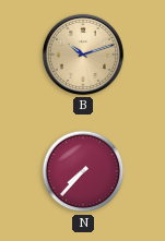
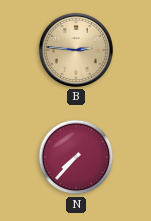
B: 10:12 -> 2:46 (76, 50)
